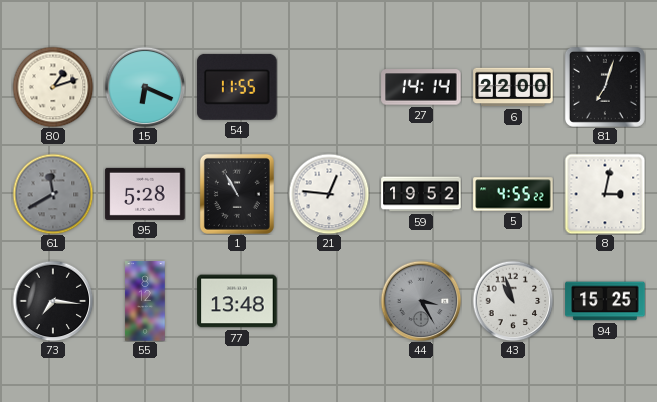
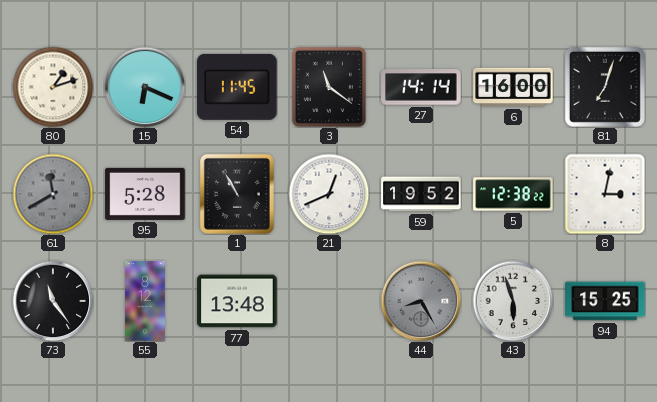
54: 11:55 -> 11:45 (237, 87)
3: none -> 11:21 (329, 87)
6: 22:00 -> 16:00 (513, 87)
21: 12:46 -> 12:41 (329, 194)
5: 4:55 -> 12:38 (513, 194)
73: 7:16 -> 11:24 (53, 301)
44: 3:25 -> 8:25 (421, 301)
43: 10:57 -> 5:57 (513, 301)
